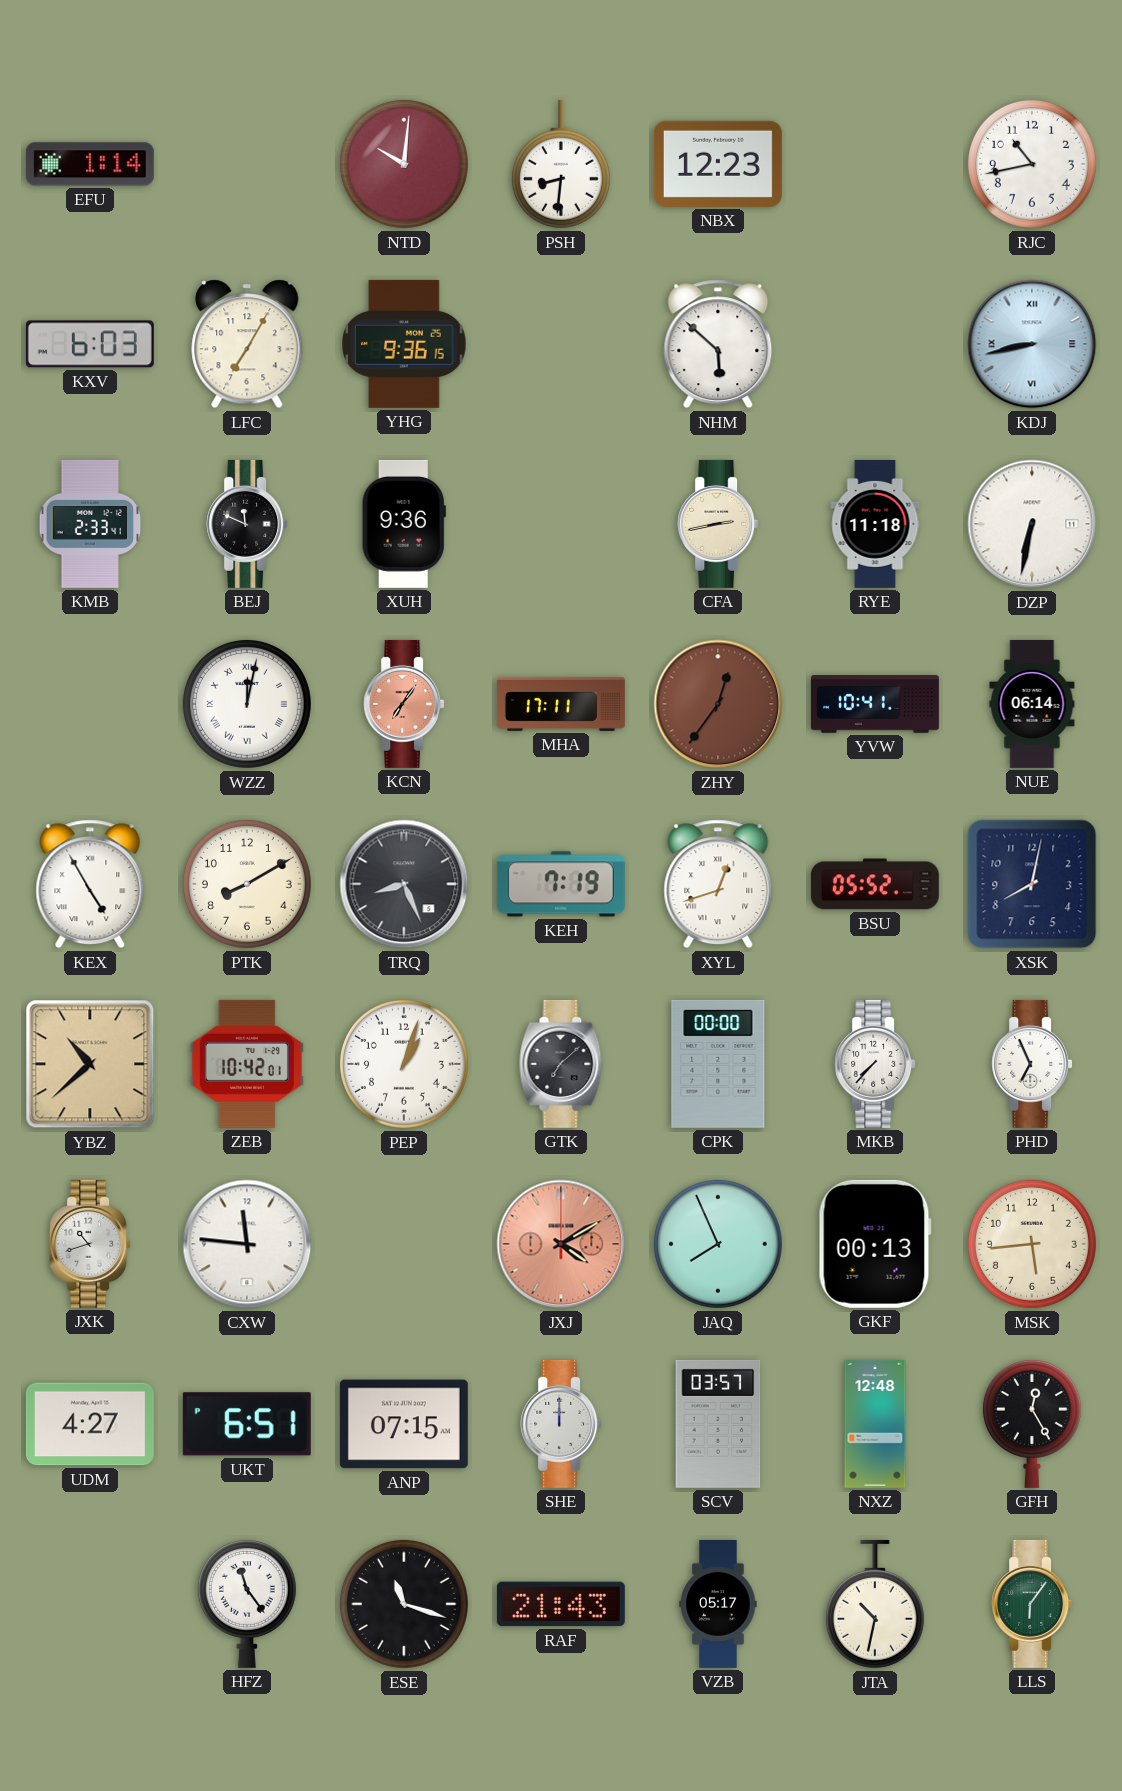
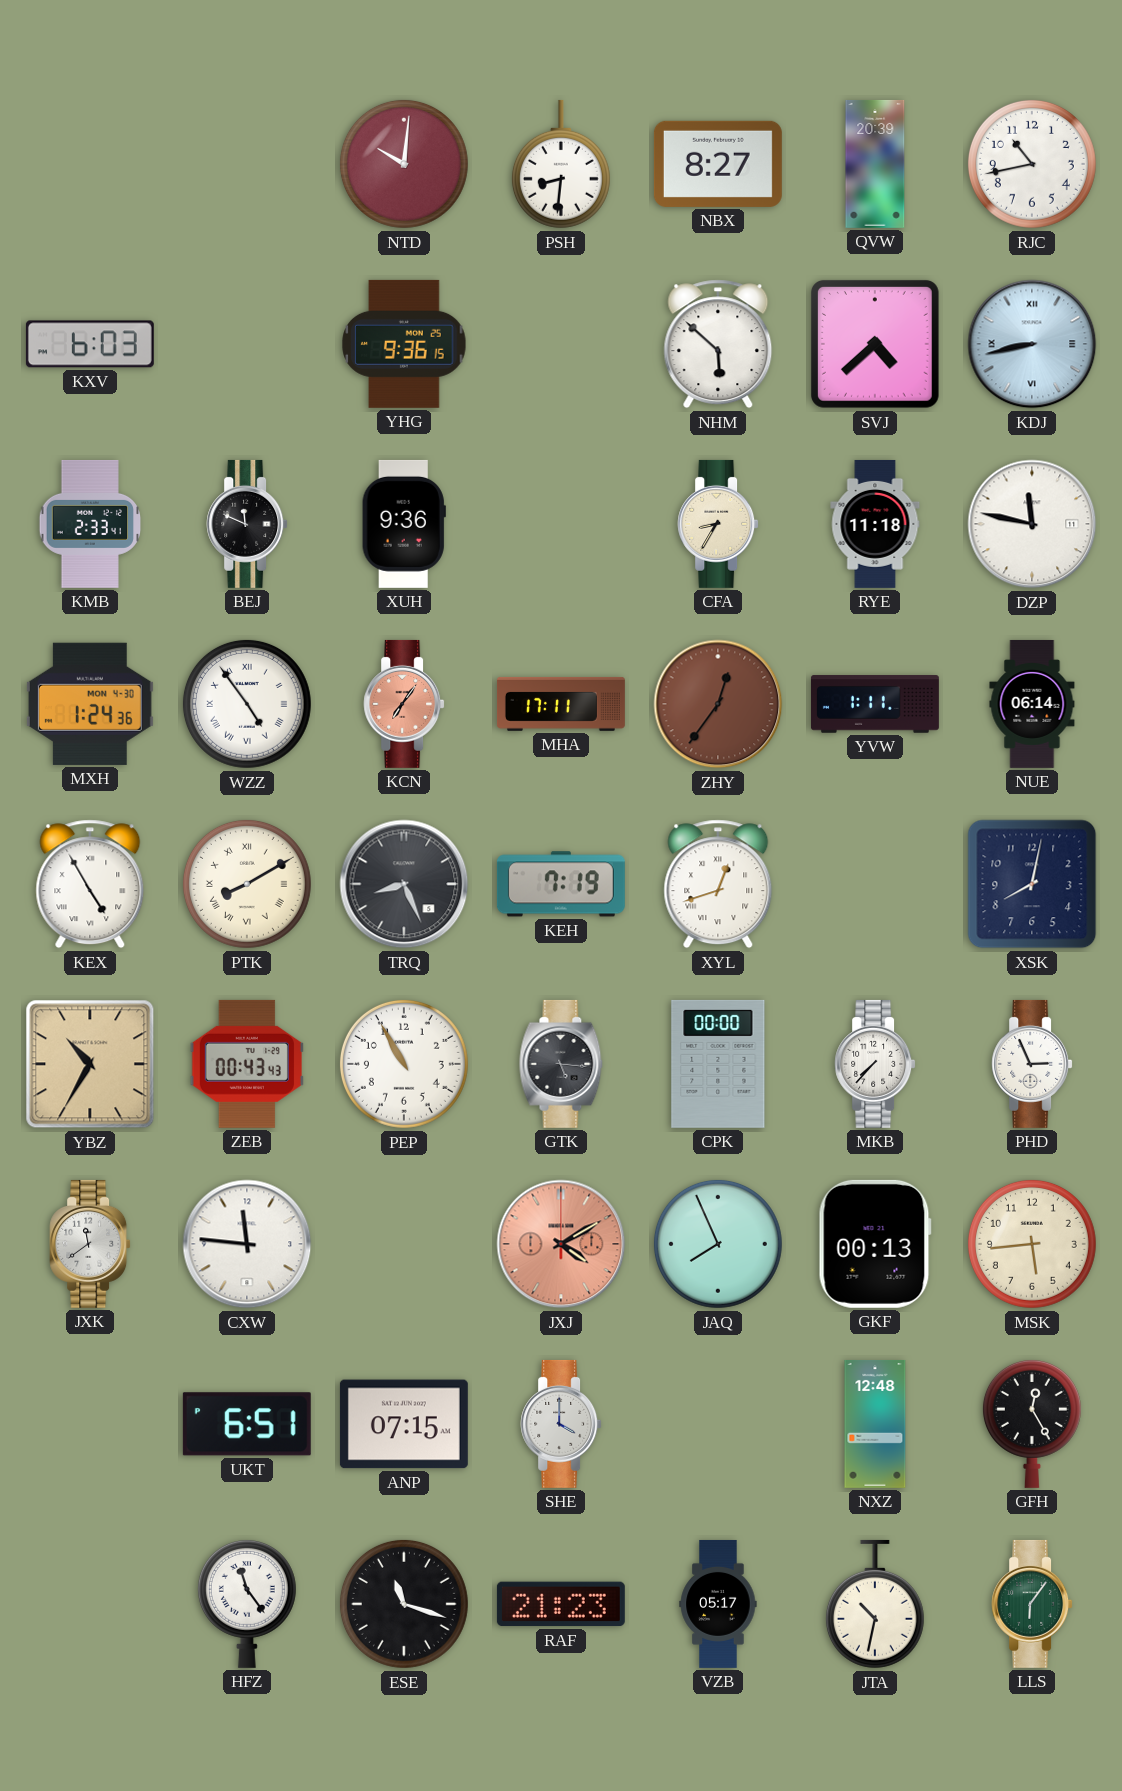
EFU: 1:14 -> none (90, 164)
NBX: 12:23 -> 8:27 (718, 164)
QVW: none -> 20:39 (875, 164)
LFC: 7:05 -> none (247, 344)
SVJ: none -> 4:38 (875, 344)
CFA: 2:43 -> 8:35 (718, 524)
DZP: 6:32 -> 11:47 (1032, 524)
MXH: none -> 1:24 (90, 704)
WZZ: 12:02 -> 4:54 (247, 704)
YVW: 10:41 -> 1:11 (875, 704)
PTK numerals: Arabic -> Roman (247, 884)
BSU: 05:52 -> none (875, 884)
YBZ: 10:38 -> 10:35 (90, 1064)
ZEB: 10:42 -> 00:43 (247, 1064)
PEP: 1:03 -> 10:55 (404, 1064)
GTK: 7:08 -> 5:16 (561, 1064)
PHD: 6:56 -> 2:56 (1032, 1064)
JXK: 10:42 -> 11:39 (90, 1244)
UDM: 4:27 -> none (90, 1424)
SHE: 12:00 -> 4:00 (561, 1424)
SCV: 03:57 -> none (718, 1424)
RAF: 21:43 -> 21:23 (561, 1604)
